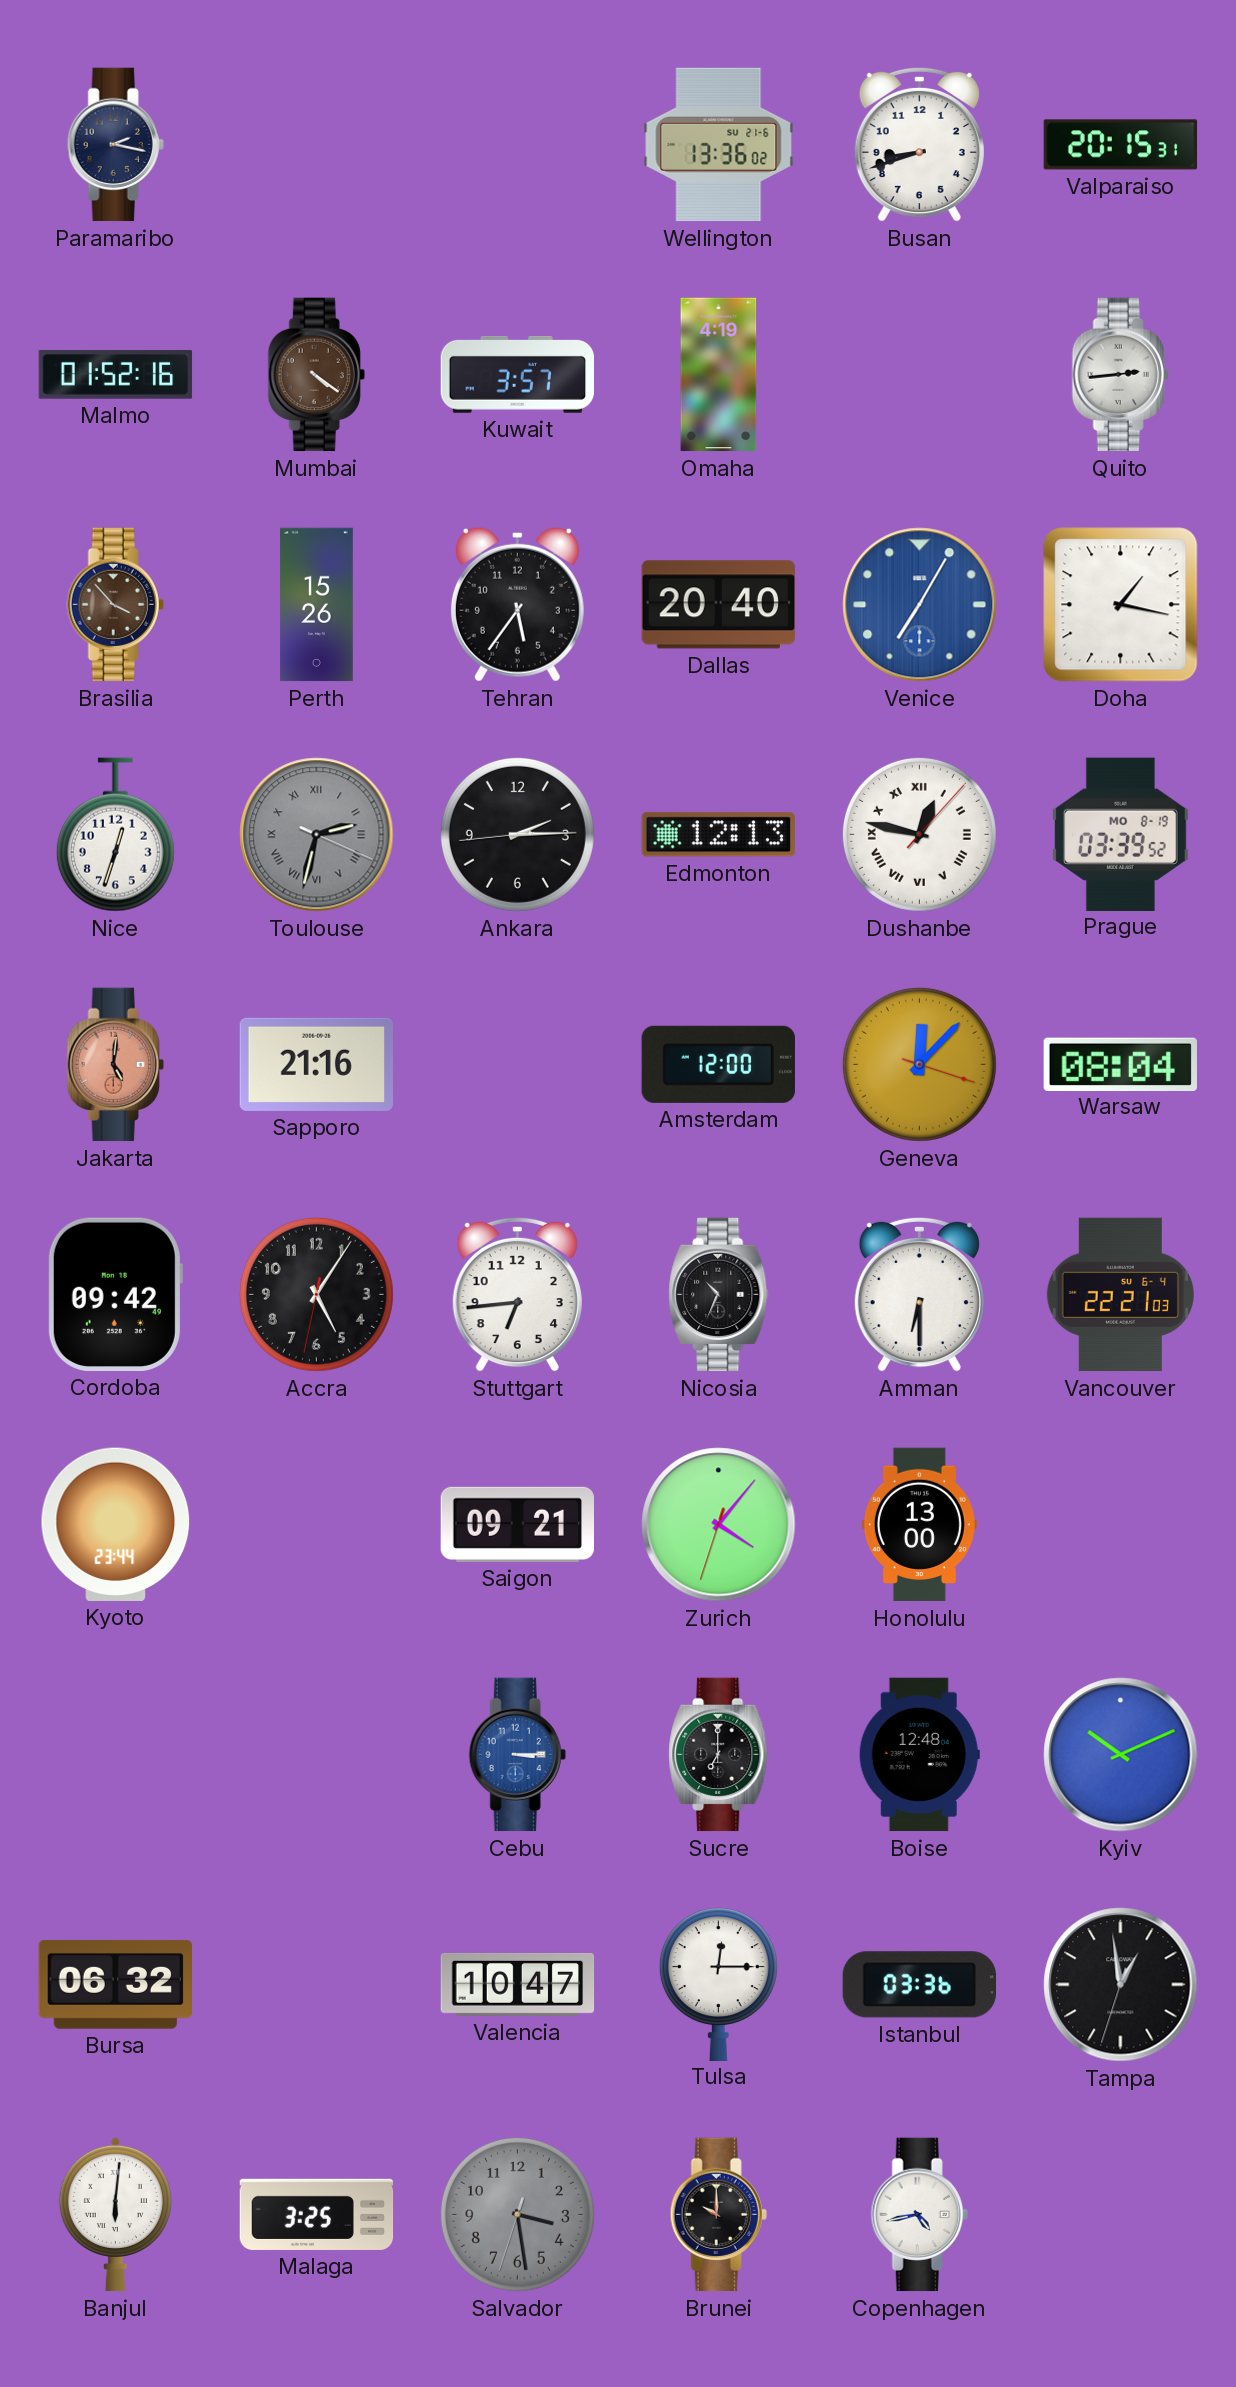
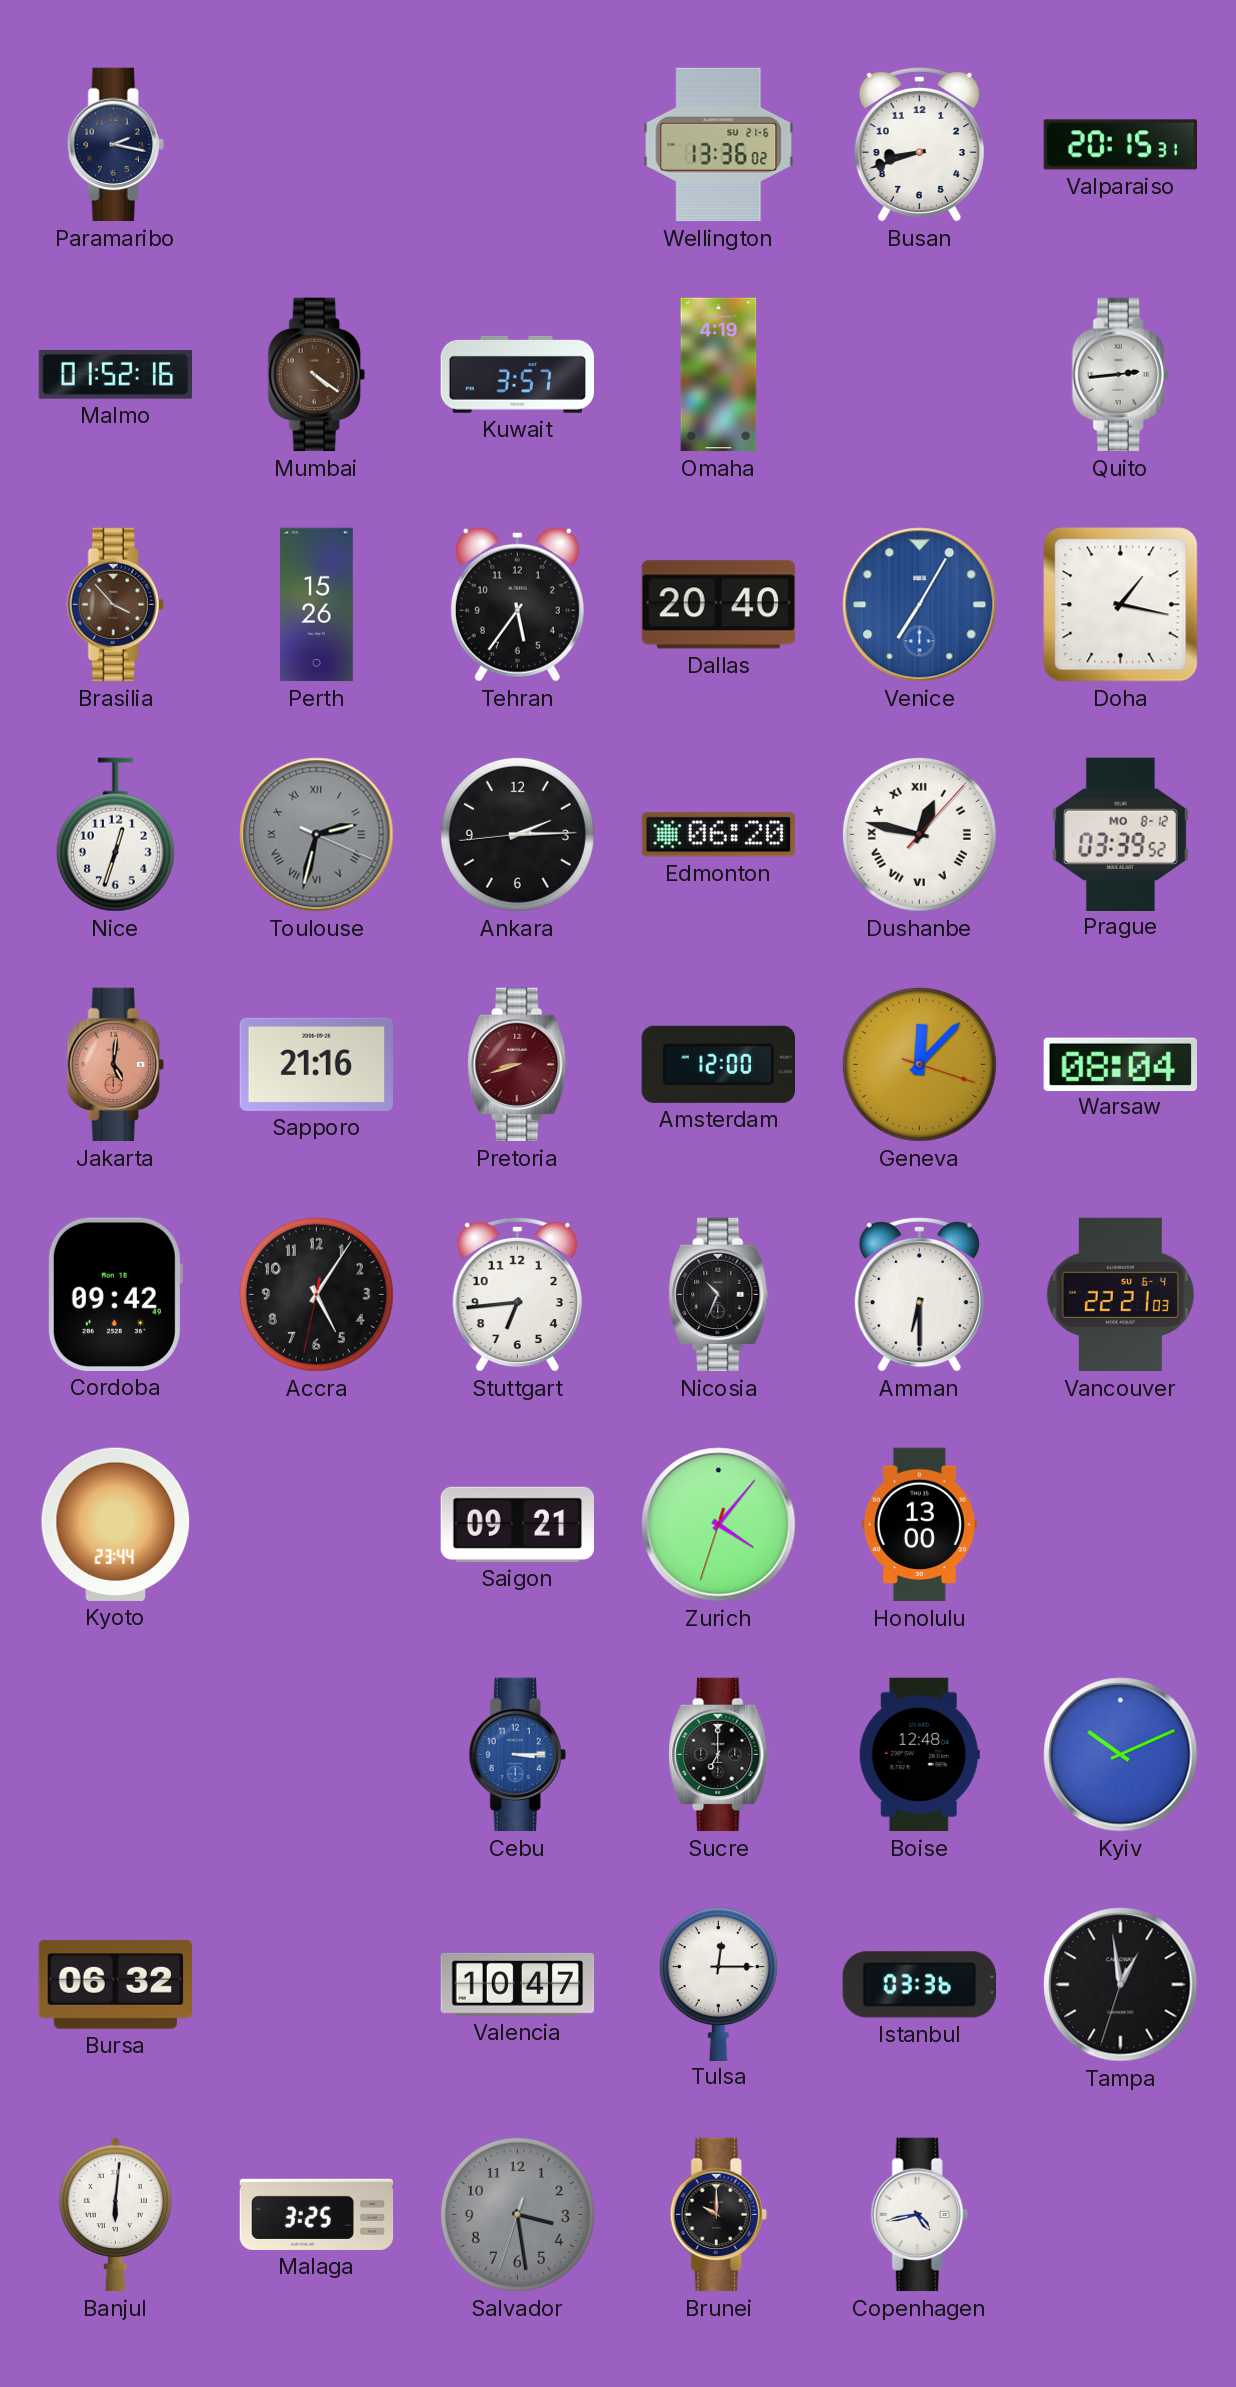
Edmonton: 12:13 -> 06:20 (718, 835)
Prague date: MO 8-19 -> MO 8-12 (1120, 834)
Pretoria: none -> 8:42 (518, 1065)
